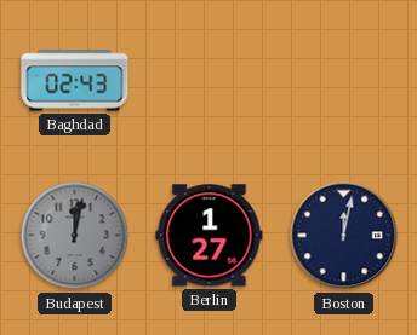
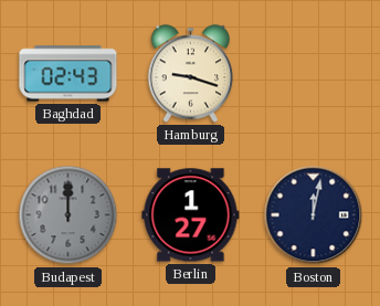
Hamburg: none -> 9:18 (191, 74)
Budapest: 12:02 -> 12:00 (68, 215)
